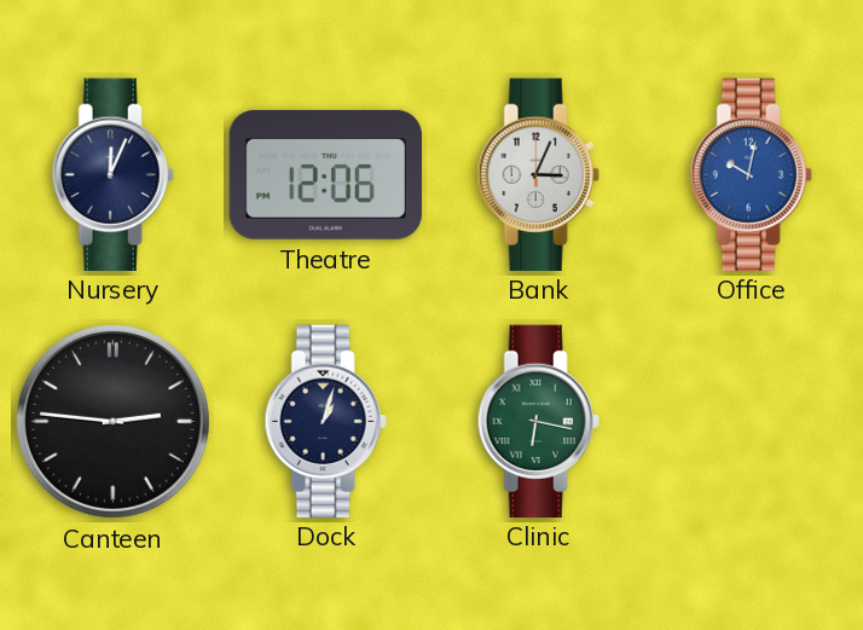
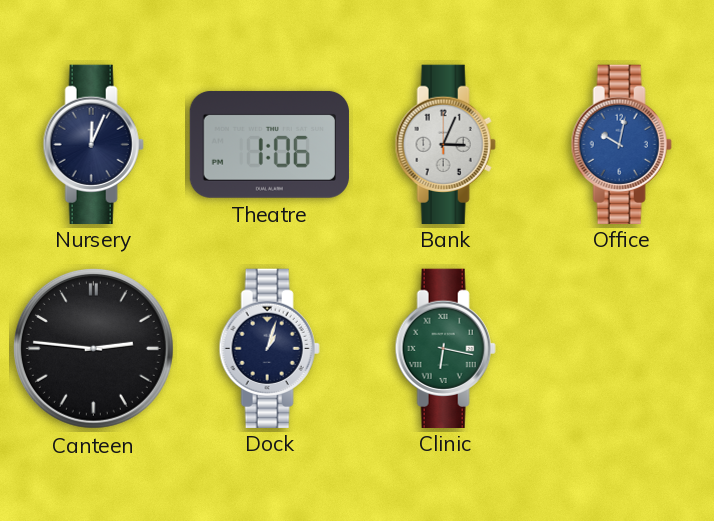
Theatre: 12:06 -> 1:06 (269, 144)
